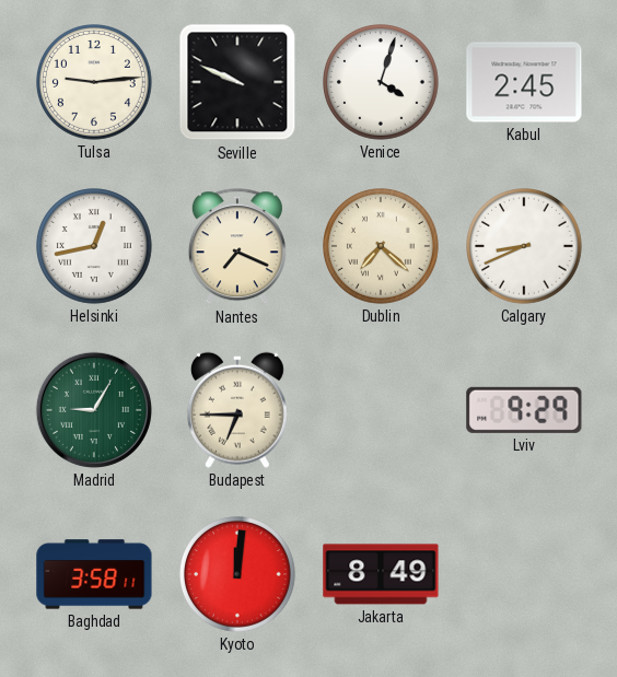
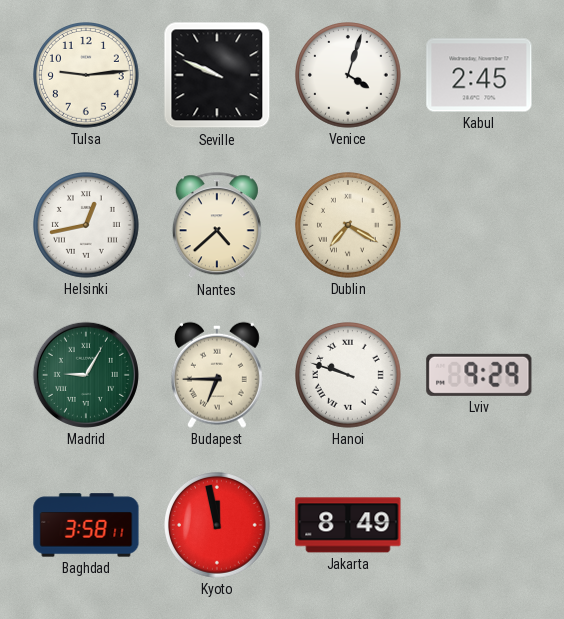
Nantes: 7:19 -> 4:38 (217, 226)
Dublin: 7:22 -> 7:20 (349, 226)
Calgary: 8:41 -> none (525, 247)
Hanoi: none -> 9:48 (349, 376)
Kyoto: 12:01 -> 11:58 (218, 526)
